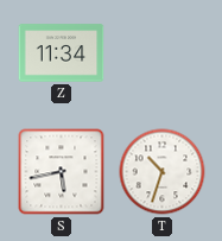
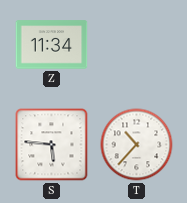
S: 5:43 -> 5:46 (52, 145)
T: 10:33 -> 10:37 (137, 145)
